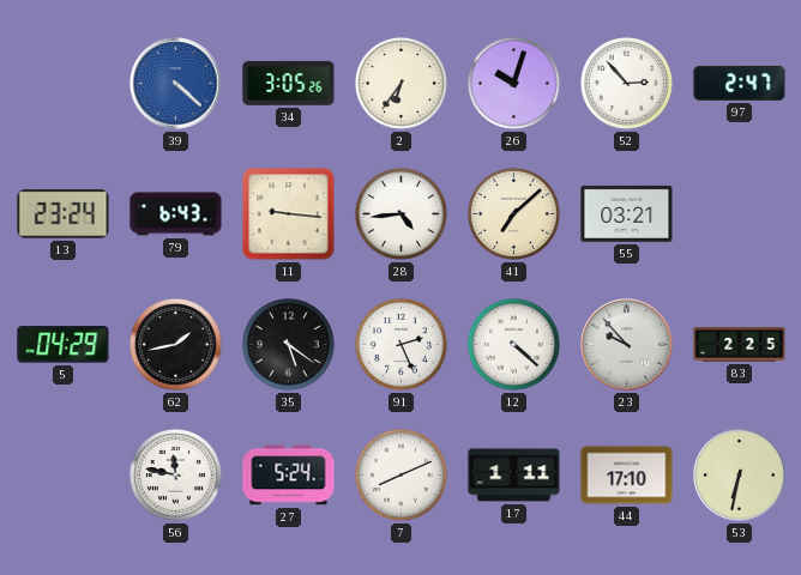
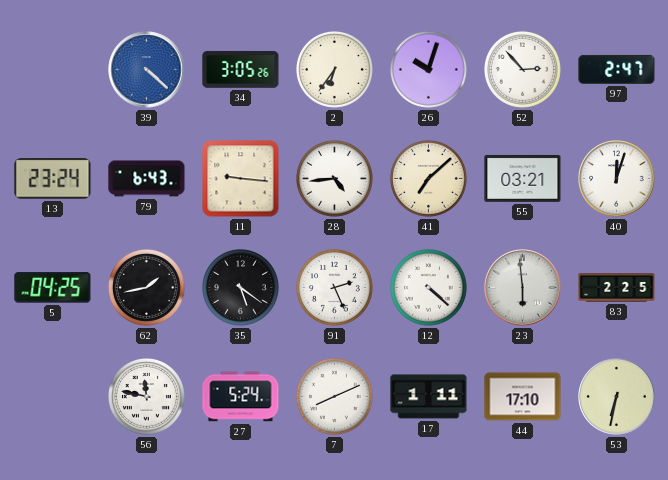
40: none -> 12:03 (617, 179)
5: 04:29 -> 04:25 (53, 288)
23: 9:53 -> 5:59 (523, 288)
